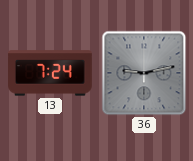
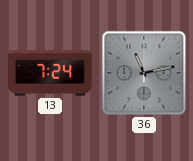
36: 9:13 -> 11:13 (144, 73)
